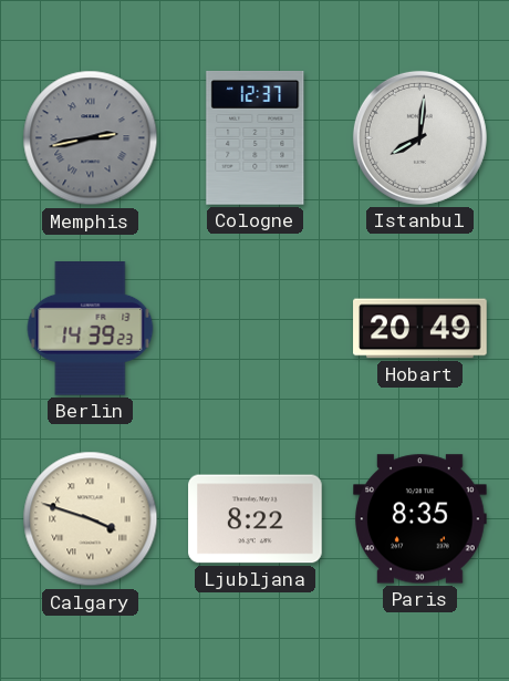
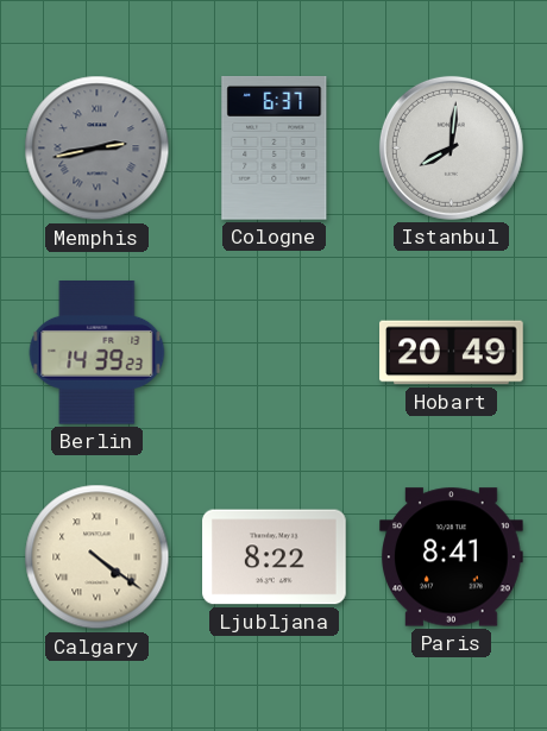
Cologne: 12:37 -> 6:37 (275, 149)
Calgary: 3:48 -> 4:21 (98, 557)
Paris: 8:35 -> 8:41 (452, 557)
